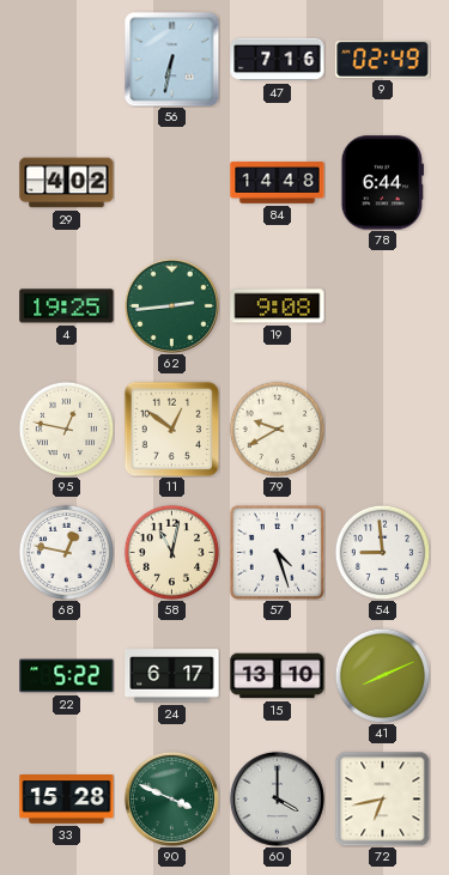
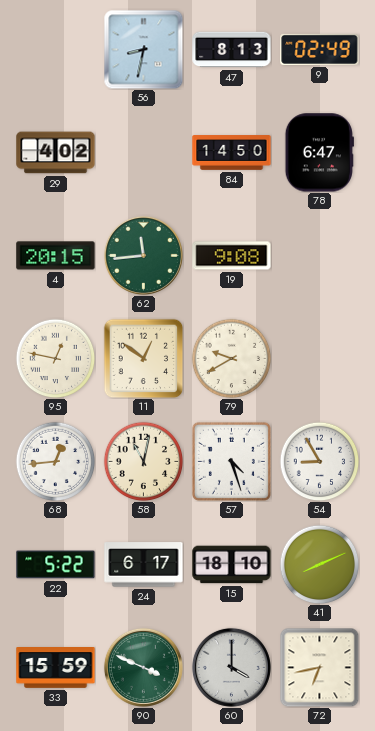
56: 6:32 -> 8:32 (143, 49)
47: 7:16 -> 8:13 (232, 50)
84: 14:48 -> 14:50 (232, 153)
78: 6:44 -> 6:47 (319, 153)
4: 19:25 -> 20:15 (56, 256)
62: 2:44 -> 11:44 (143, 255)
68: 12:47 -> 12:44 (55, 461)
54: 8:59 -> 8:55 (319, 461)
15: 13:10 -> 18:10 (232, 565)
33: 15:28 -> 15:59 (56, 668)
